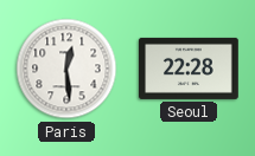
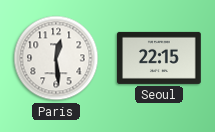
Seoul: 22:28 -> 22:15 (160, 58)
